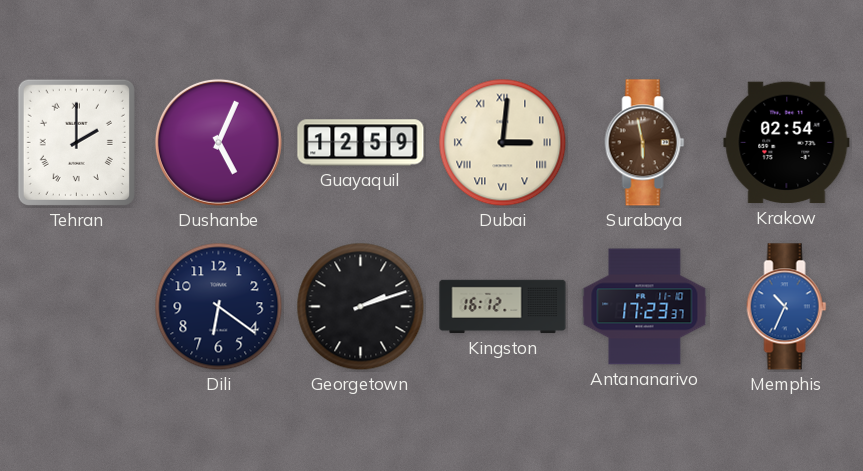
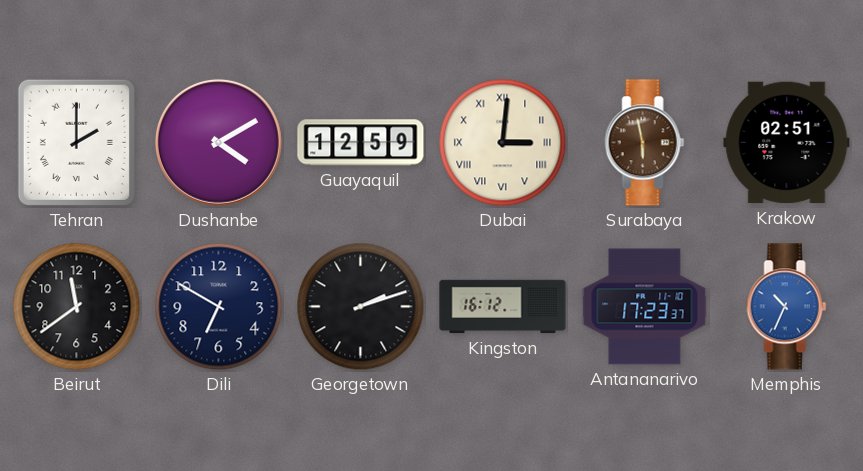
Dushanbe: 5:04 -> 4:10 (218, 142)
Krakow: 02:54 -> 02:51 (787, 143)
Beirut: none -> 11:39 (77, 307)
Dili: 6:21 -> 6:50 (219, 307)
